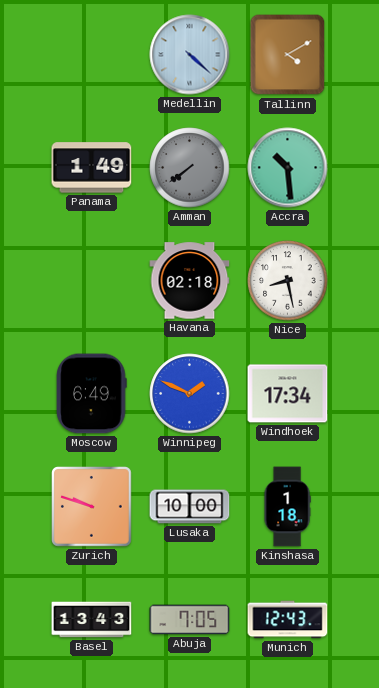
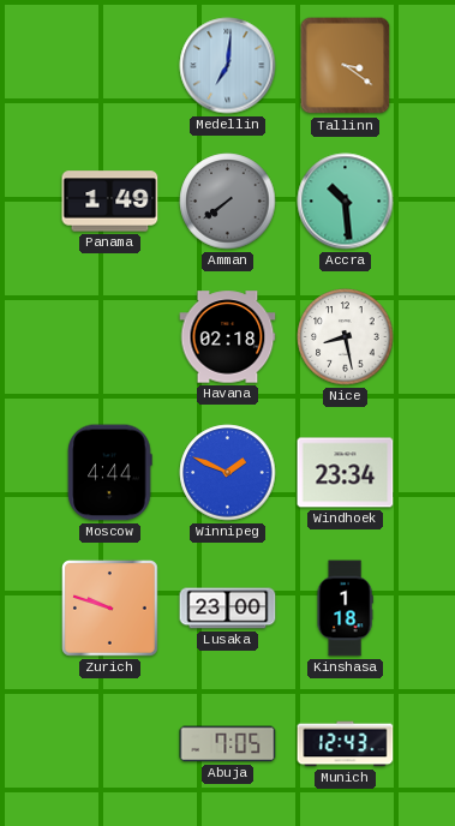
Medellin: 4:22 -> 7:01 (228, 66)
Tallinn: 4:10 -> 3:21 (346, 66)
Moscow: 6:49 -> 4:44 (110, 473)
Windhoek: 17:34 -> 23:34 (346, 473)
Lusaka: 10:00 -> 23:00 (228, 609)
Basel: 13:43 -> none (92, 620)
